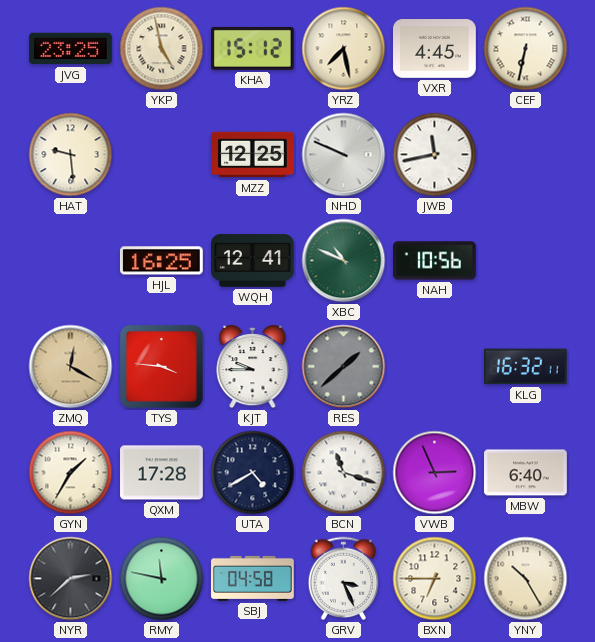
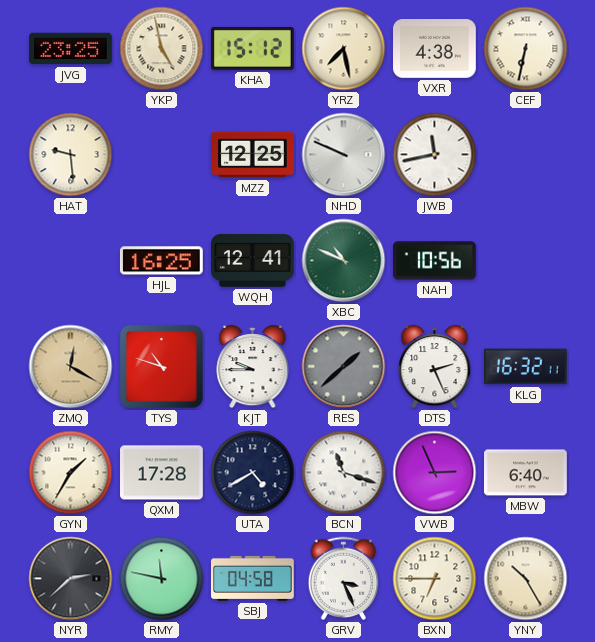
VXR: 4:45 -> 4:38 (435, 49)
TYS: 3:46 -> 10:48 (162, 367)
DTS: none -> 2:26 (435, 367)
